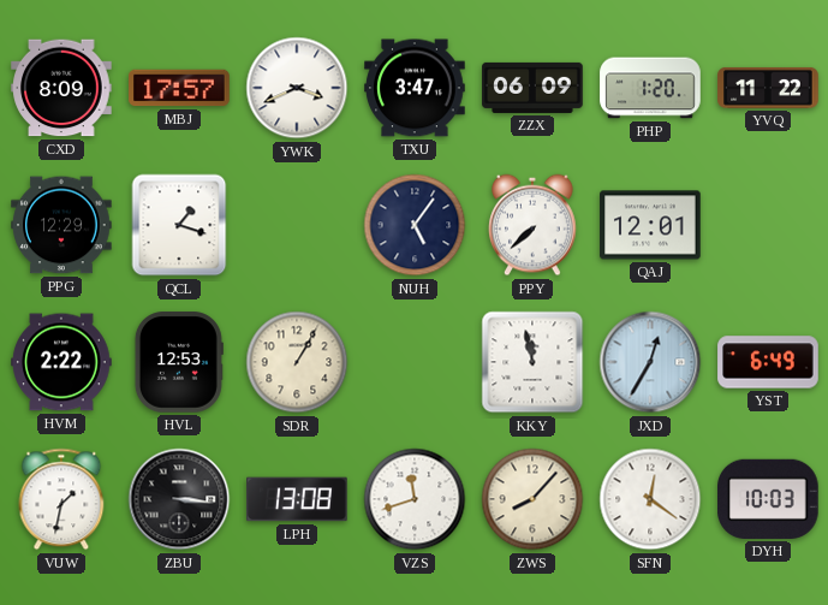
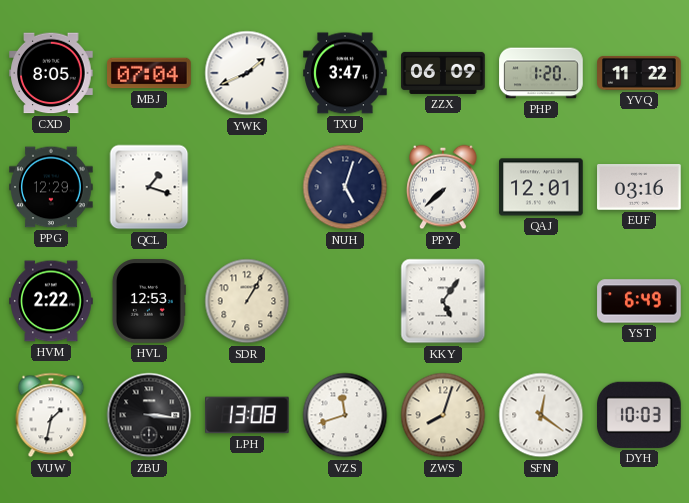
CXD: 8:09 -> 8:05 (51, 73)
MBJ: 17:57 -> 07:04 (149, 73)
YWK: 3:41 -> 1:41 (247, 73)
NUH: 5:06 -> 5:03 (345, 187)
EUF: none -> 03:16 (639, 188)
KKY: 11:58 -> 5:06 (443, 301)
JXD: 12:35 -> none (650, 362)
ZWS: 8:07 -> 8:03 (443, 415)
